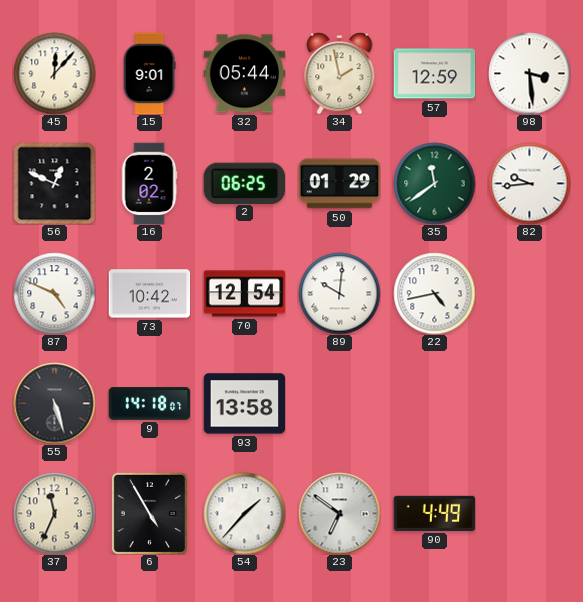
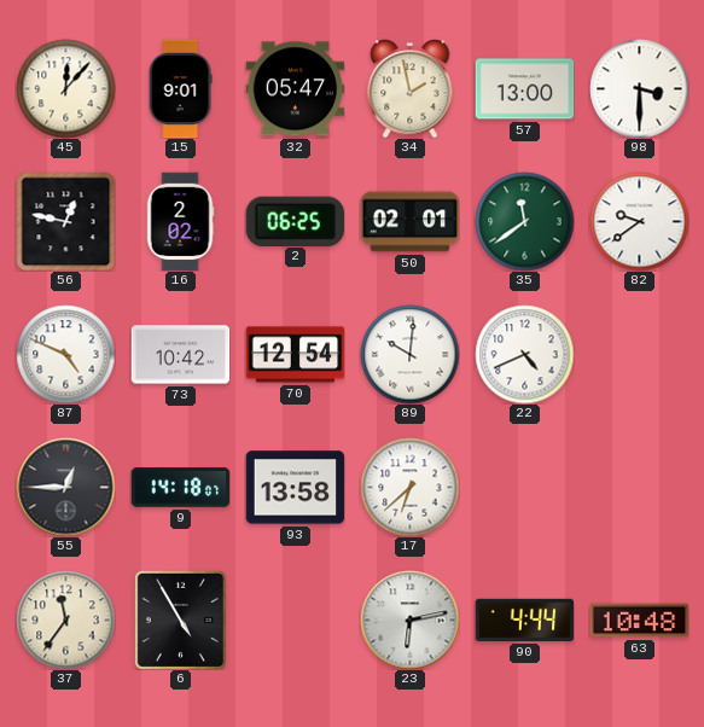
32: 05:44 -> 05:47 (295, 89)
57: 12:59 -> 13:00 (524, 89)
98: 3:29 -> 3:30 (639, 88)
56: 12:49 -> 12:47 (65, 221)
50: 01:29 -> 02:01 (409, 222)
82: 9:44 -> 9:39 (639, 221)
22: 4:43 -> 4:41 (524, 354)
55: 5:27 -> 12:45 (65, 487)
17: none -> 6:38 (409, 487)
37: 11:34 -> 11:36 (65, 620)
54: 1:37 -> none (244, 513)
23: 6:51 -> 6:13 (409, 620)
90: 4:49 -> 4:44 (524, 620)
63: none -> 10:48 (639, 621)
